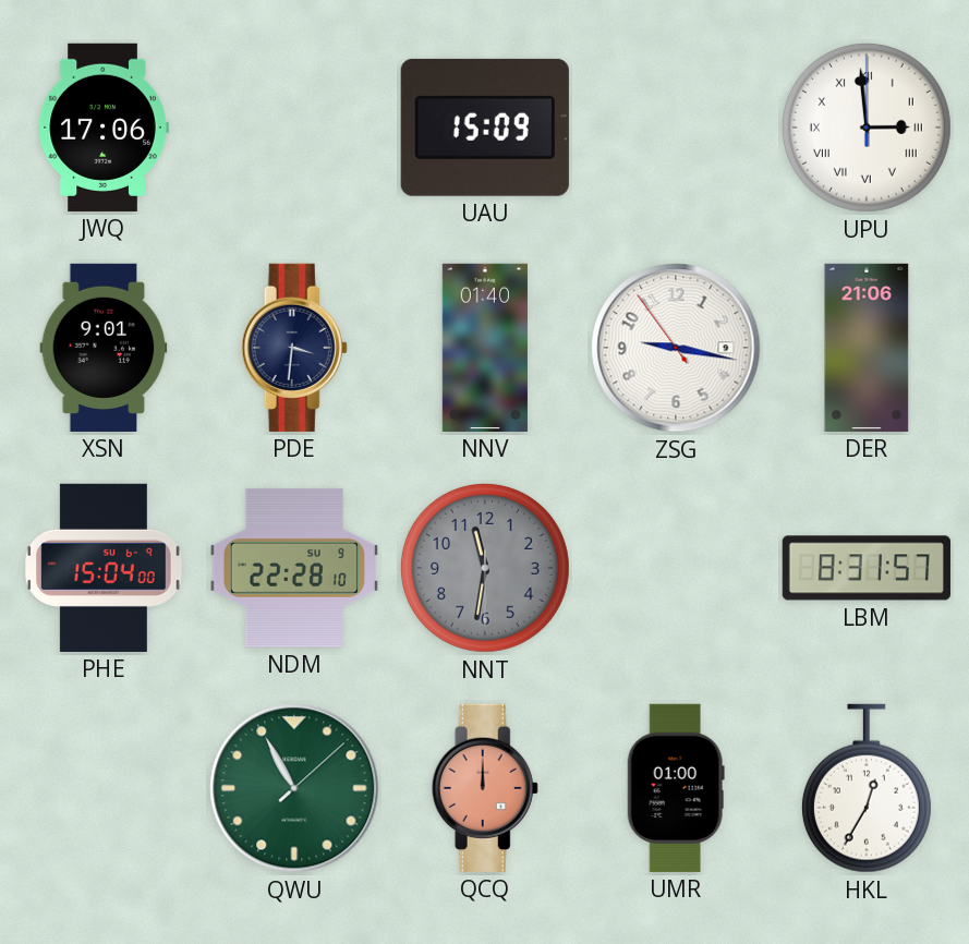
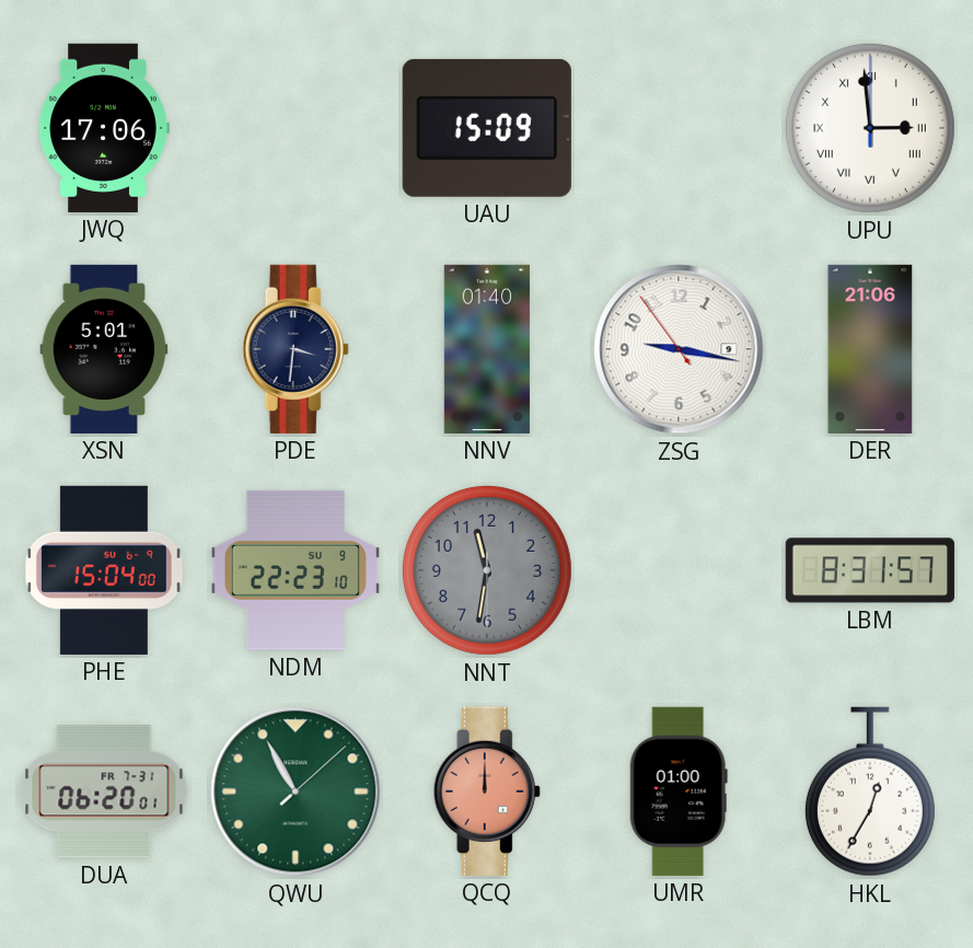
XSN: 9:01 -> 5:01 (104, 349)
NDM: 22:28 -> 22:23 (296, 570)
DUA: none -> 06:20 (104, 791)
